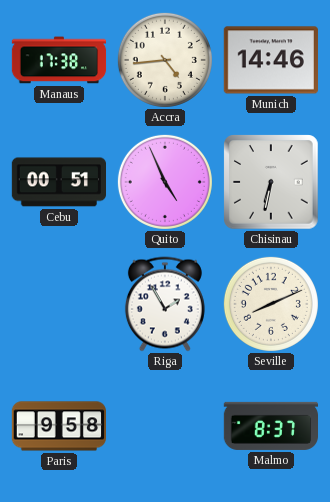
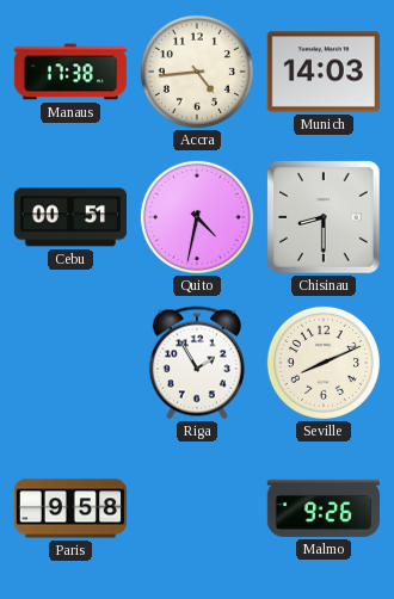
Munich: 14:46 -> 14:03 (324, 72)
Quito: 4:56 -> 4:32 (197, 217)
Chisinau: 6:32 -> 8:30 (324, 217)
Malmo: 8:37 -> 9:26 (324, 508)
